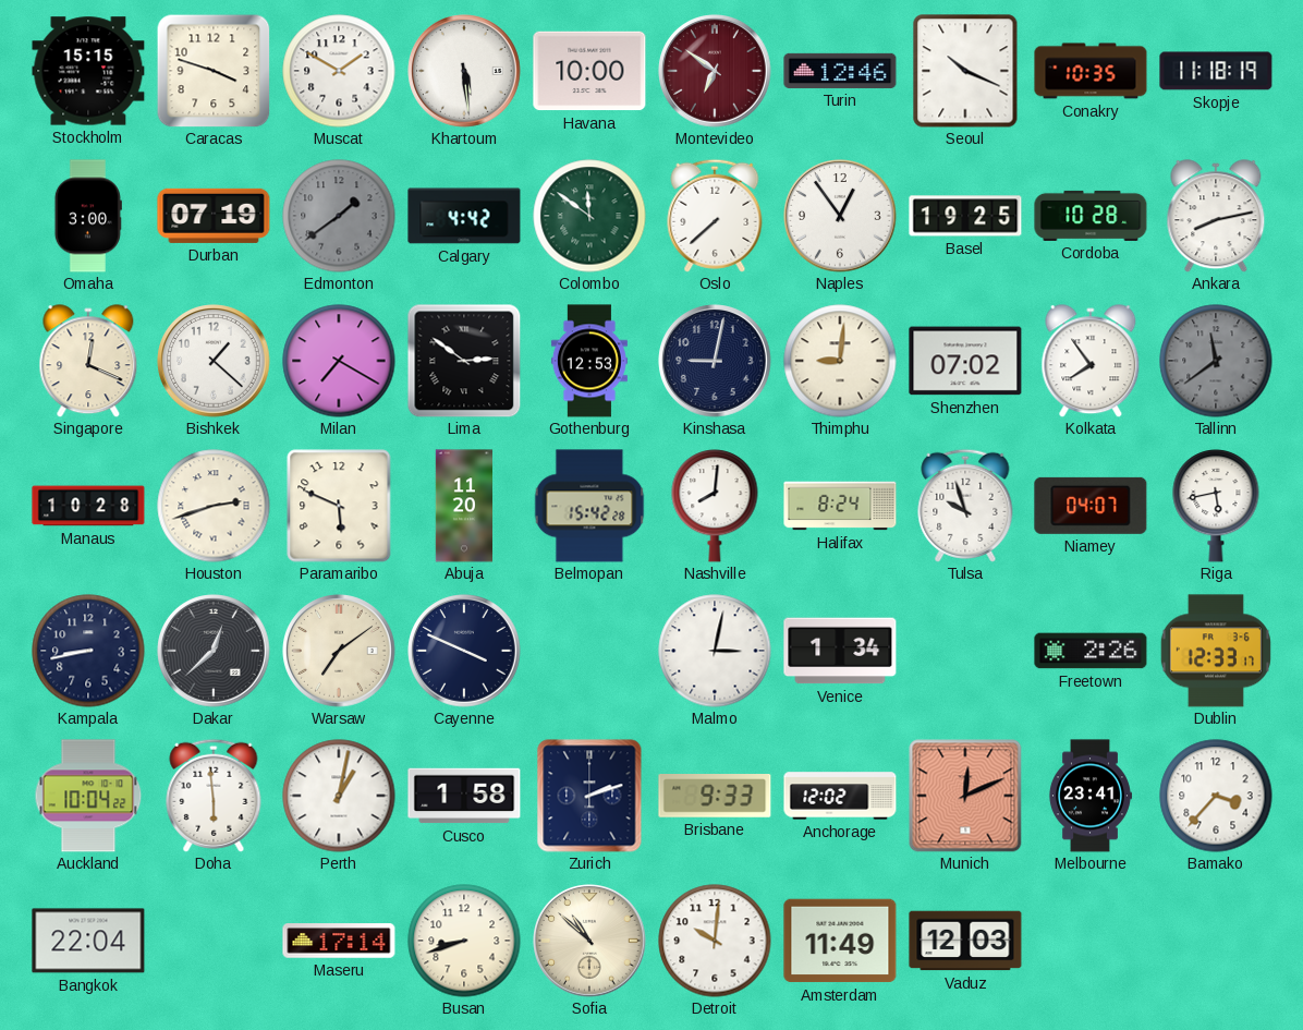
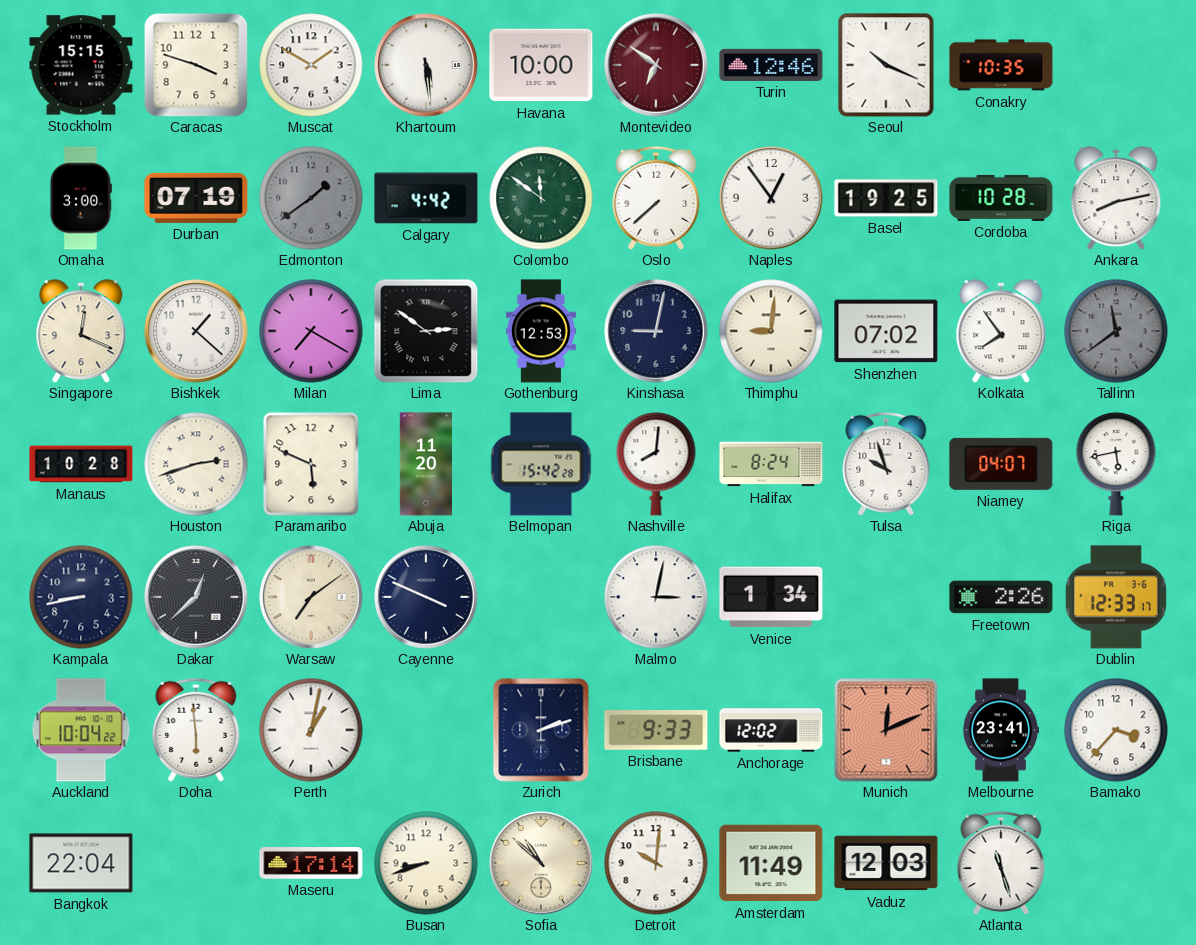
Skopje: 11:18 -> none (1216, 71)
Cusco: 1:58 -> none (464, 796)
Atlanta: none -> 11:27 (1001, 863)
